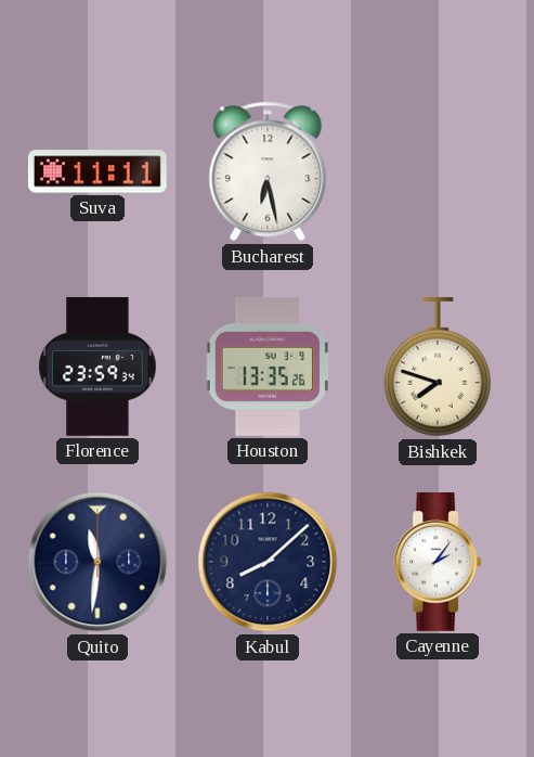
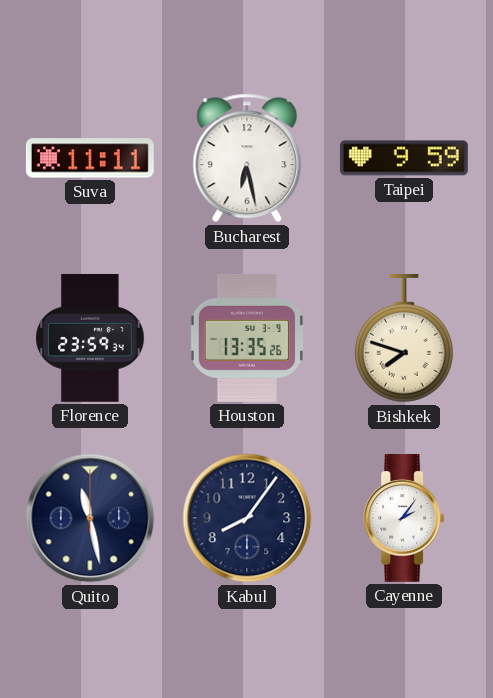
Taipei: none -> 9:59 (404, 158)
Quito: 11:31 -> 11:28 (90, 518)
Kabul: 8:08 -> 8:06 (247, 518)
